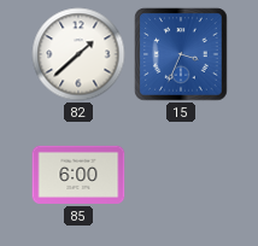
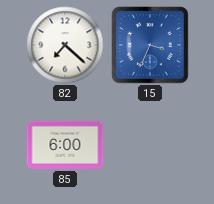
82: 1:38 -> 7:22 (65, 45)
